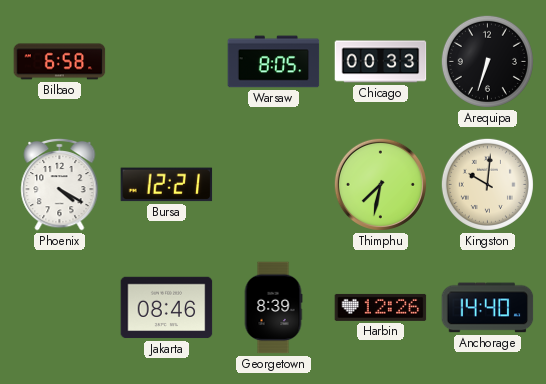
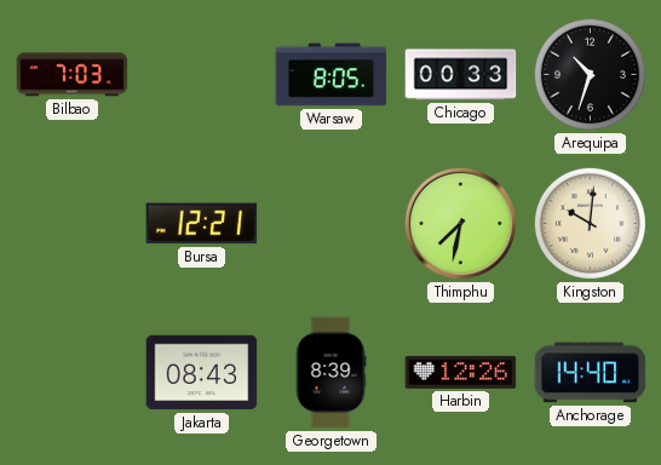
Bilbao: 6:58 -> 7:03 (73, 75)
Arequipa: 6:33 -> 10:33 (590, 74)
Phoenix: 4:20 -> none (60, 184)
Jakarta: 08:46 -> 08:43 (202, 373)
